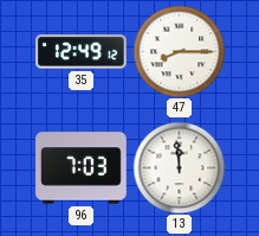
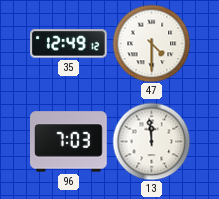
47: 8:15 -> 4:30 (151, 43)
